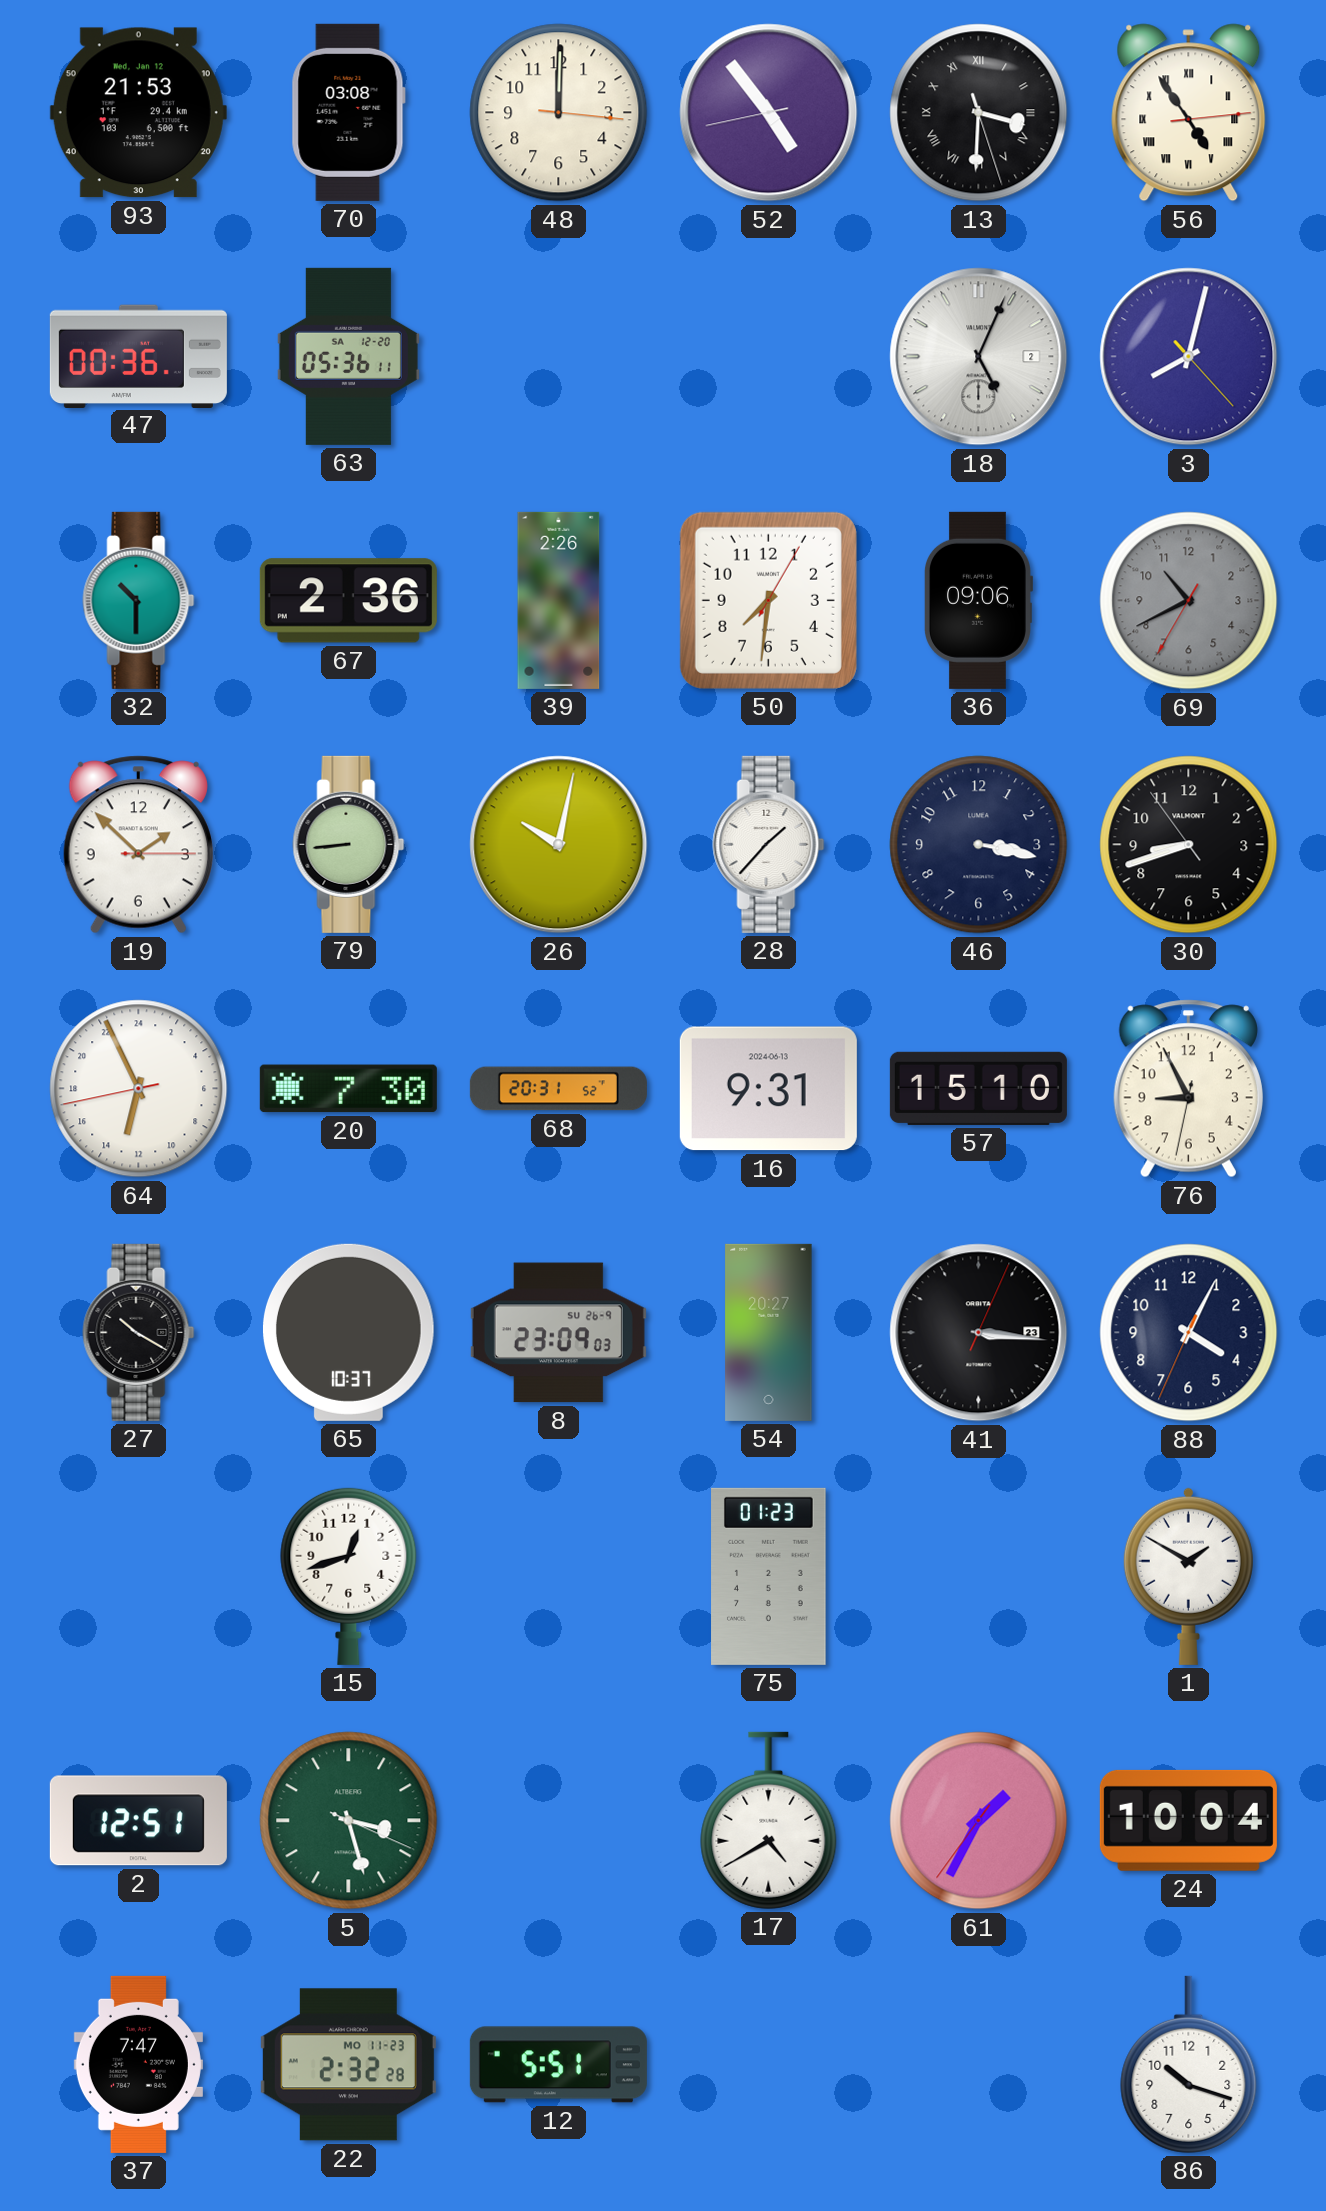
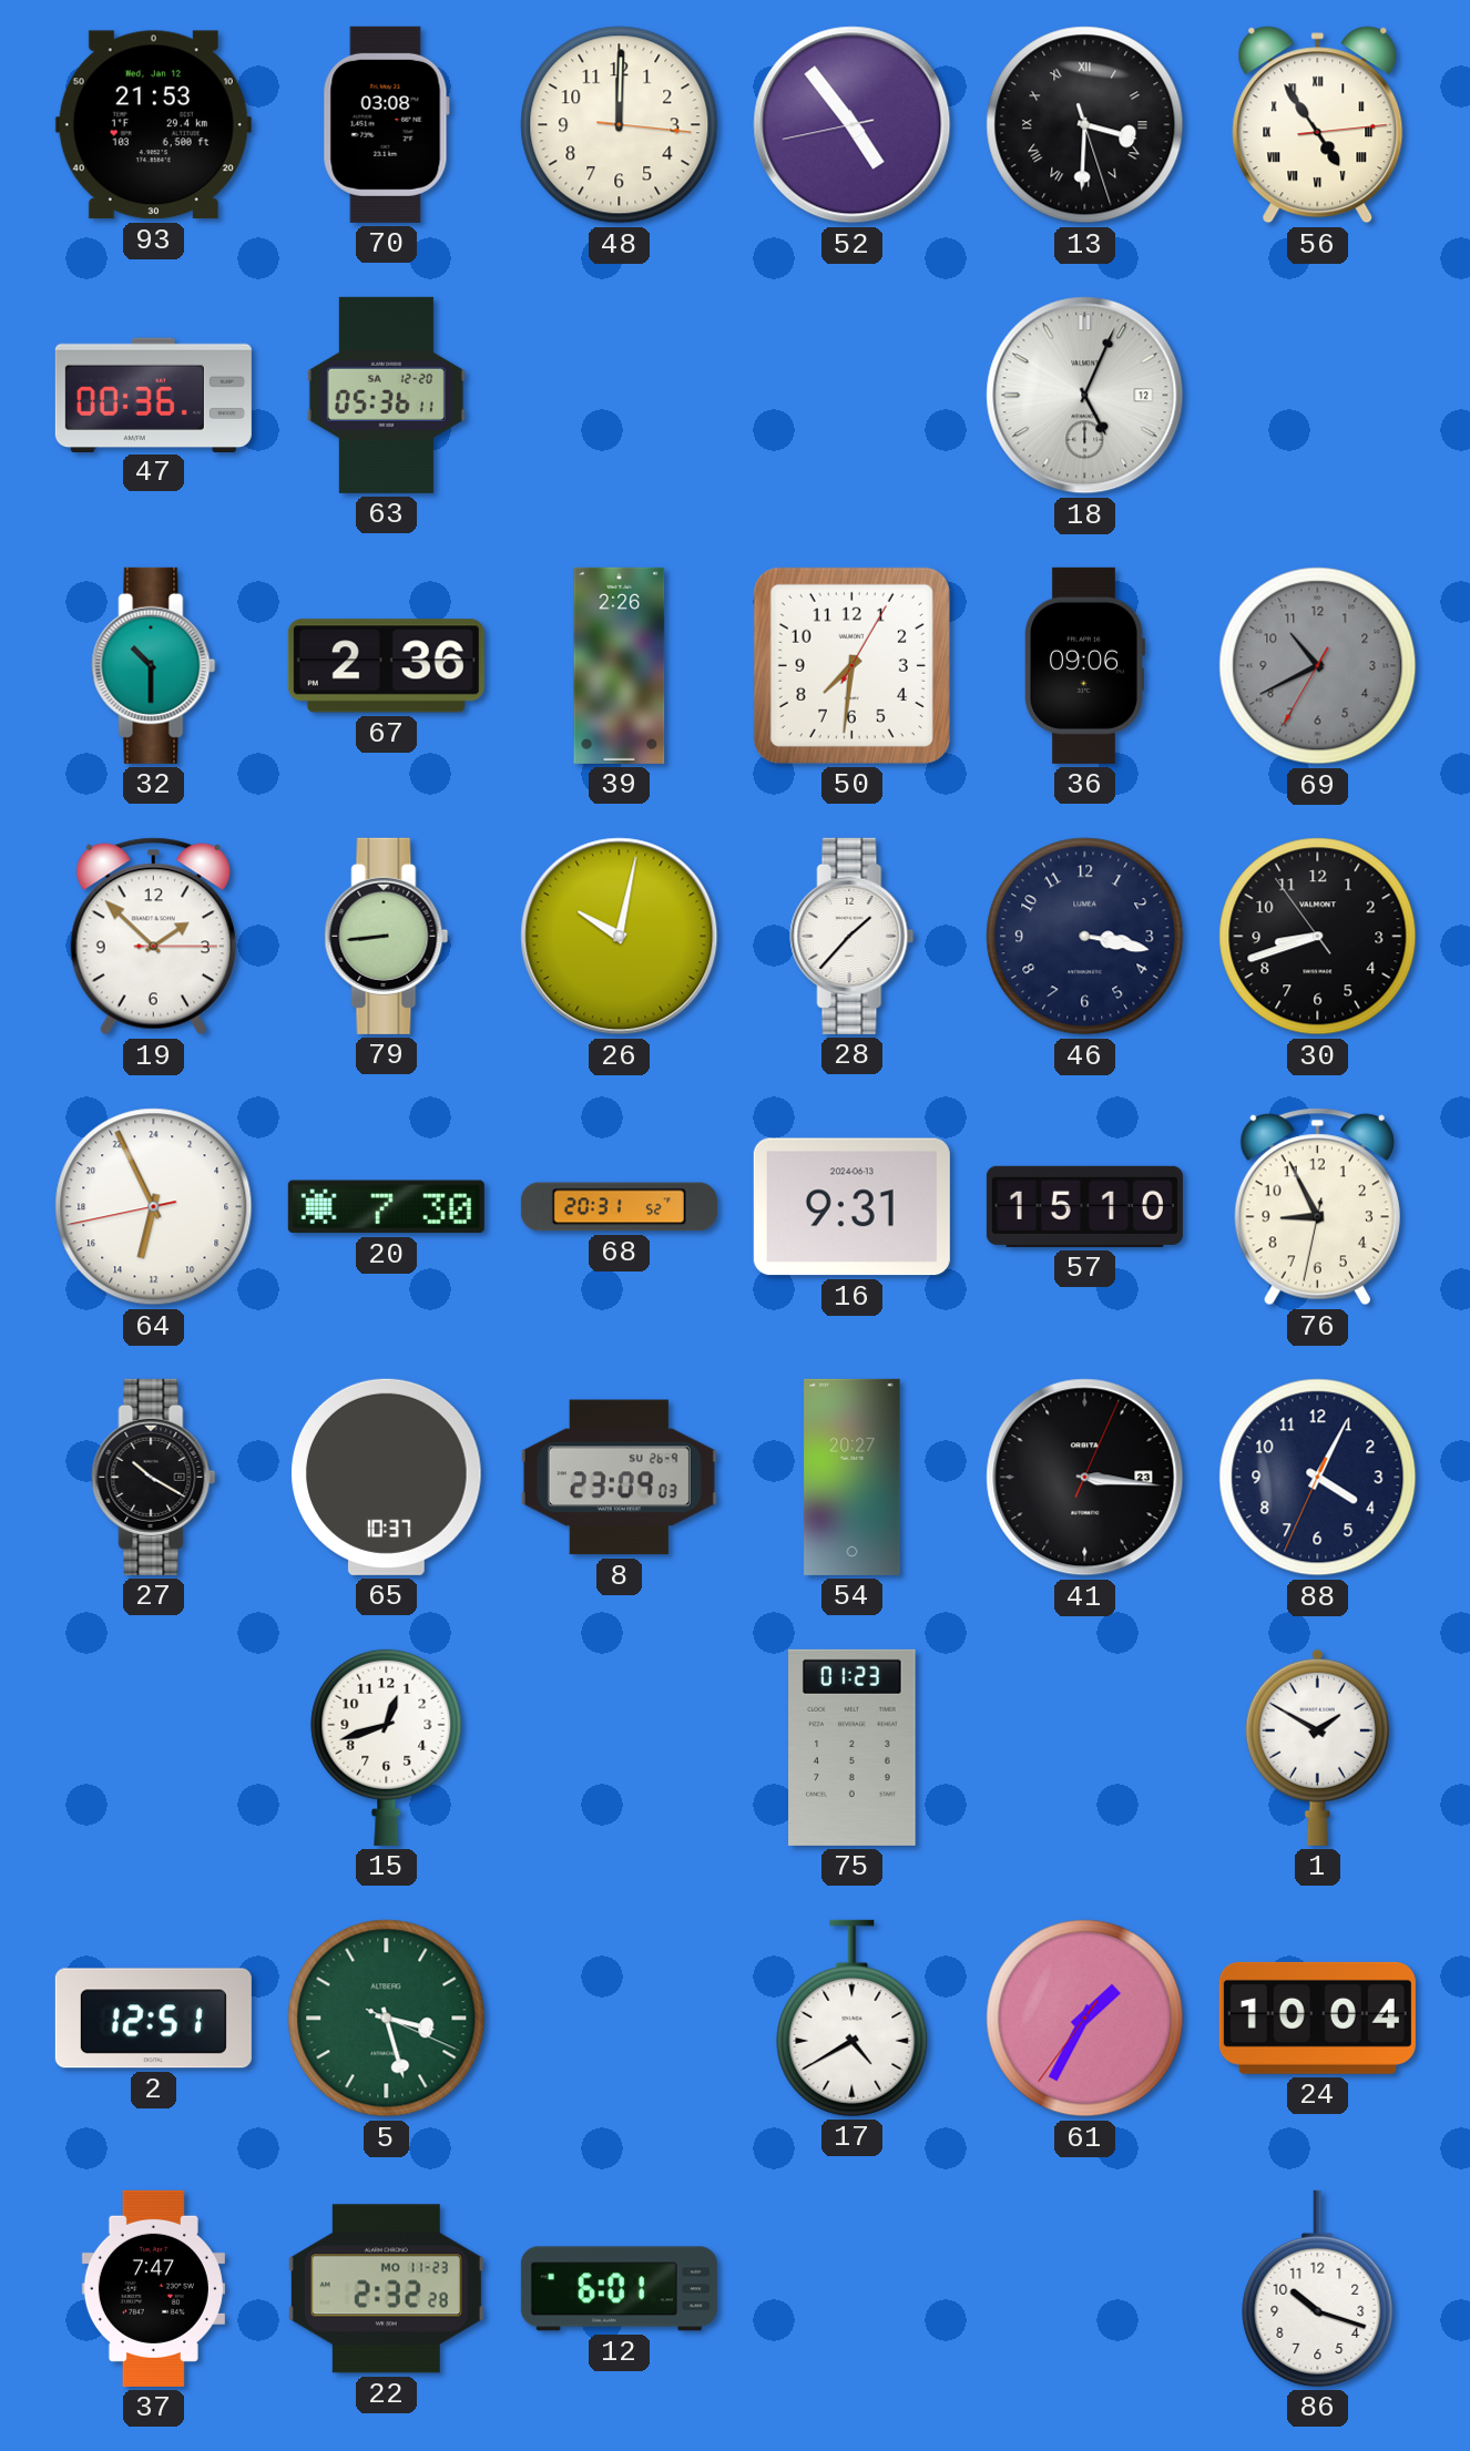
18 date: 2 -> 12 (1085, 396)
3: 8:02 -> none (1189, 357)
12: 5:51 -> 6:01 (619, 2289)
